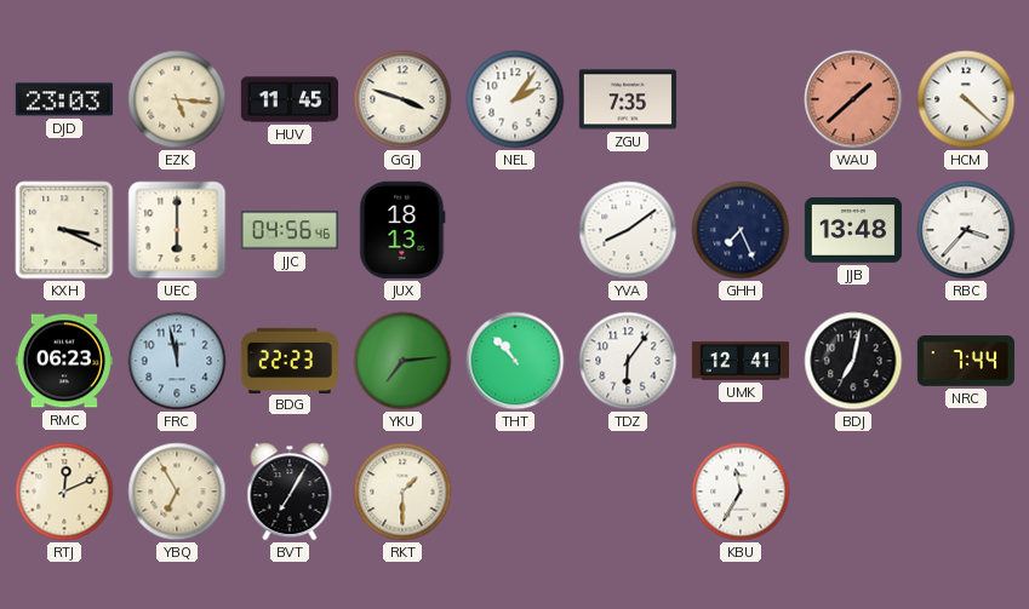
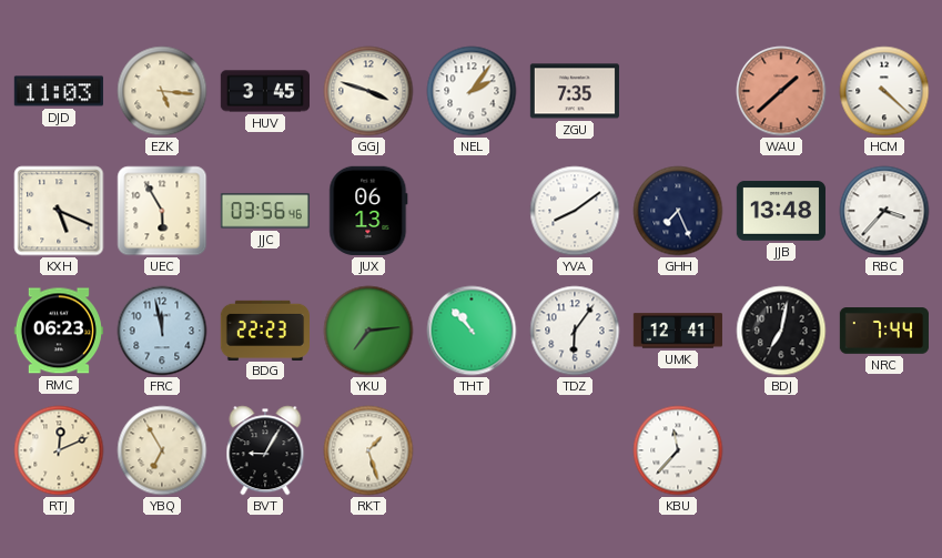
DJD: 23:03 -> 11:03 (59, 91)
HUV: 11:45 -> 3:45 (264, 91)
KXH: 3:19 -> 5:19 (59, 211)
UEC: 6:00 -> 5:55 (162, 211)
JJC: 04:56 -> 03:56 (264, 211)
JUX: 18:13 -> 06:13 (368, 211)
BVT: 7:05 -> 9:05 (265, 450)
RKT: 1:30 -> 1:27 (368, 450)
KBU: 11:35 -> 11:37 (678, 450)
